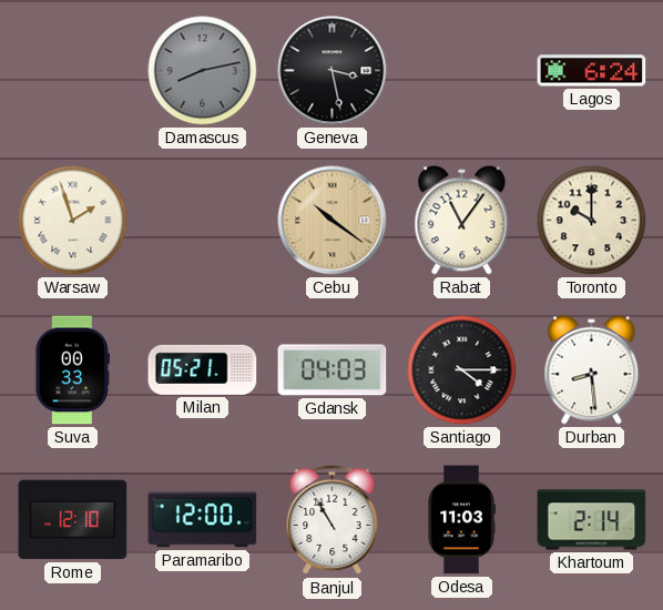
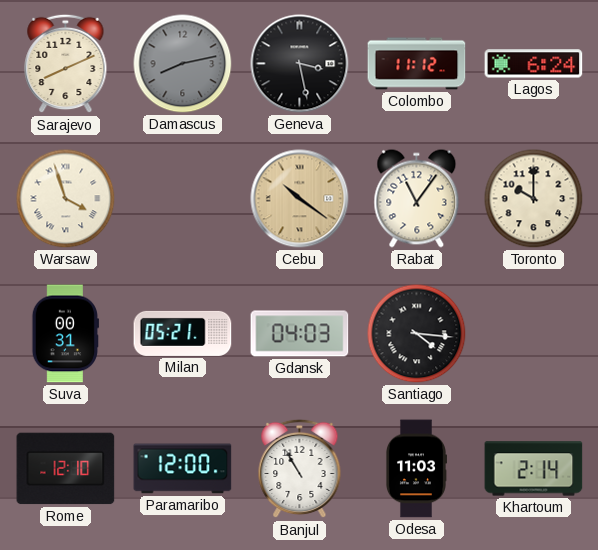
Sarajevo: none -> 8:11 (66, 64)
Colombo: none -> 11:12 (417, 64)
Warsaw: 1:57 -> 3:57 (66, 199)
Suva: 00:33 -> 00:31 (65, 334)
Santiago: 4:15 -> 4:16 (417, 334)
Durban: 8:29 -> none (592, 370)
